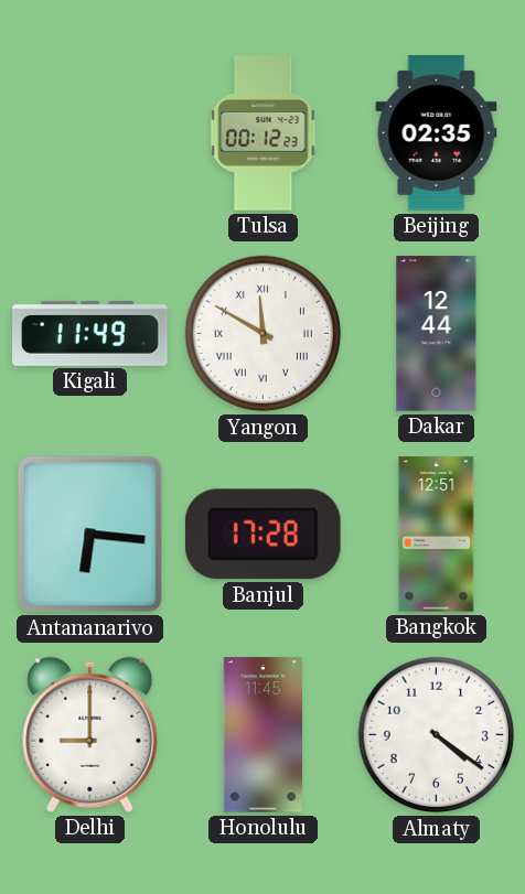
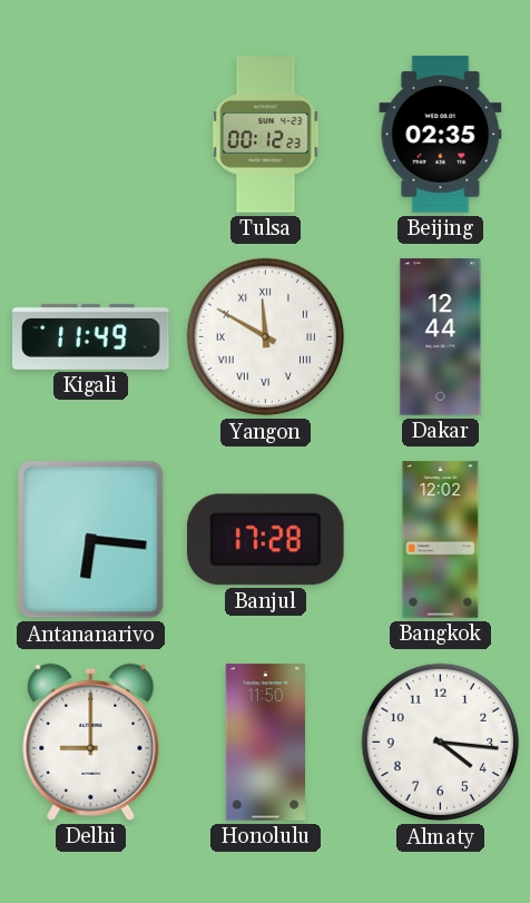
Bangkok: 12:51 -> 12:02 (441, 540)
Honolulu: 11:45 -> 11:50 (265, 743)
Almaty: 4:21 -> 4:16 (441, 743)
